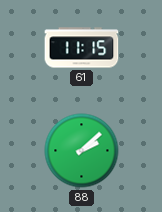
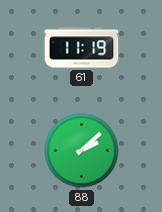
61: 11:15 -> 11:19 (82, 48)
